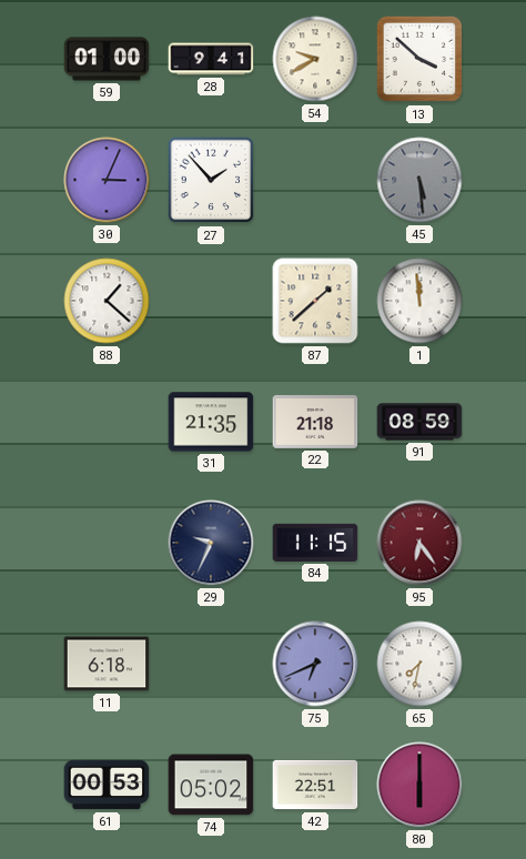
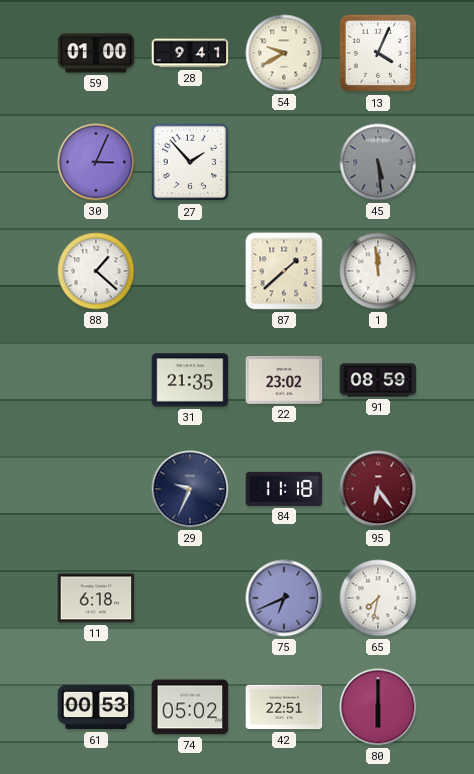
13: 3:52 -> 4:04 (378, 53)
22: 21:18 -> 23:02 (284, 381)
84: 11:15 -> 11:18 (284, 489)
